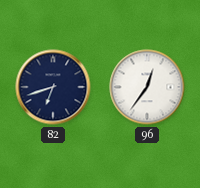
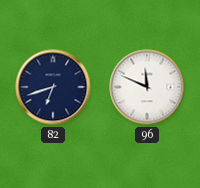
96: 12:36 -> 11:49 (147, 87)
